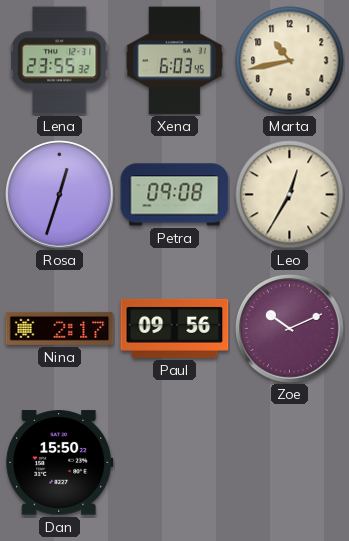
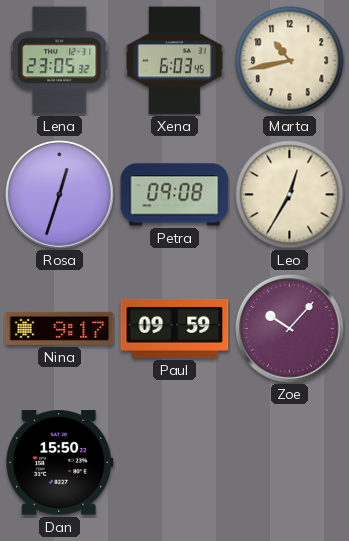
Lena: 23:55 -> 23:05 (61, 61)
Nina: 2:17 -> 9:17 (60, 328)
Paul: 09:56 -> 09:59 (175, 328)
Zoe: 10:11 -> 10:07 (290, 329)
